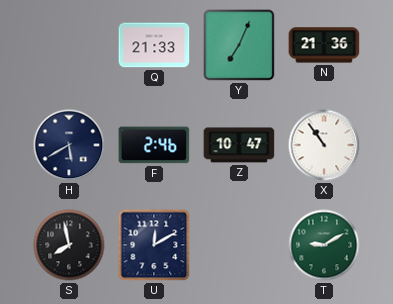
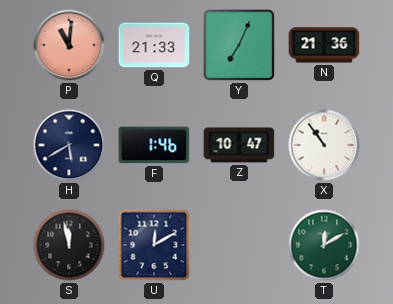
P: none -> 11:01 (69, 45)
F: 2:46 -> 1:46 (154, 145)
S: 7:58 -> 11:58 (69, 245)
T: 9:10 -> 12:10 (324, 245)
